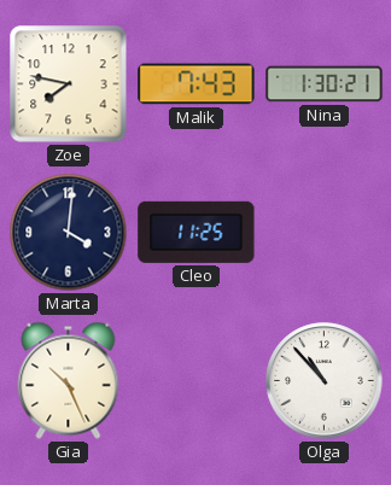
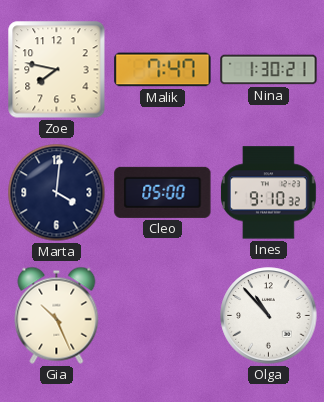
Malik: 7:43 -> 7:47 (163, 70)
Cleo: 11:25 -> 05:00 (163, 192)
Ines: none -> 9:10 (268, 193)
